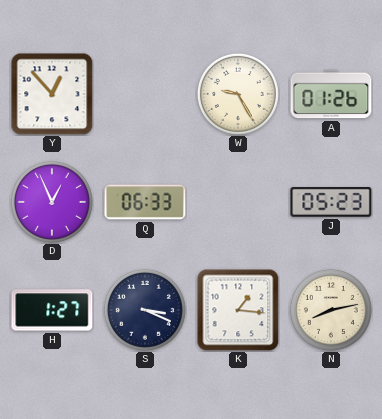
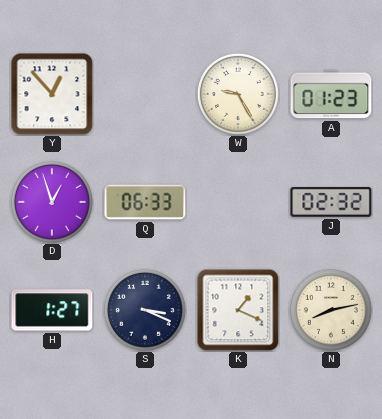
A: 01:26 -> 01:23 (331, 94)
D: 12:56 -> 12:57 (52, 202)
J: 05:23 -> 02:32 (331, 202)
K: 1:16 -> 1:19 (238, 310)
